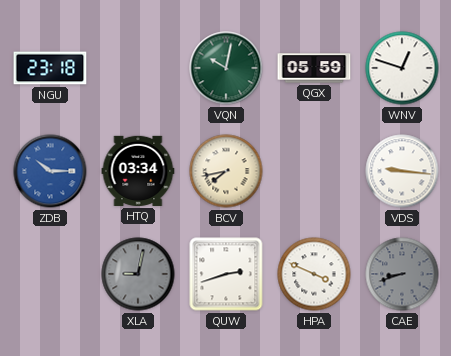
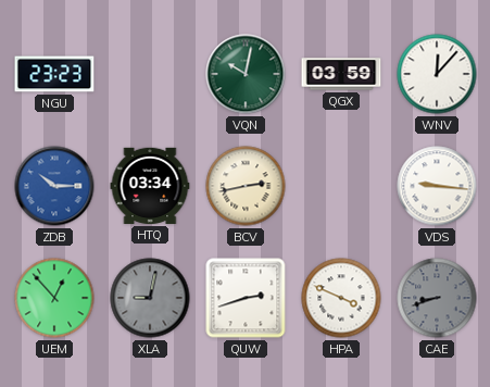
NGU: 23:18 -> 23:23 (54, 74)
QGX: 05:59 -> 03:59 (341, 74)
WNV: 12:48 -> 12:07 (437, 74)
BCV: 7:43 -> 2:43 (246, 186)
UEM: none -> 12:53 (54, 298)
